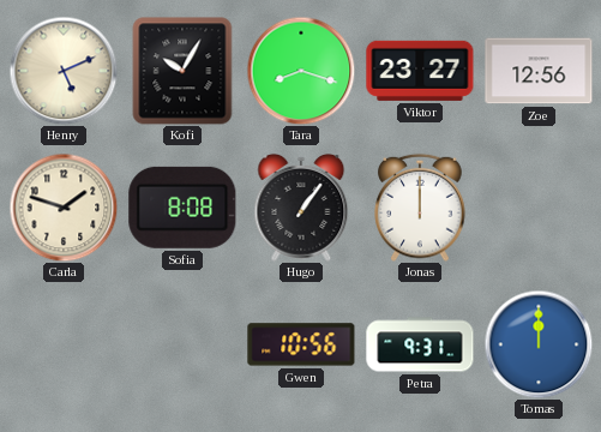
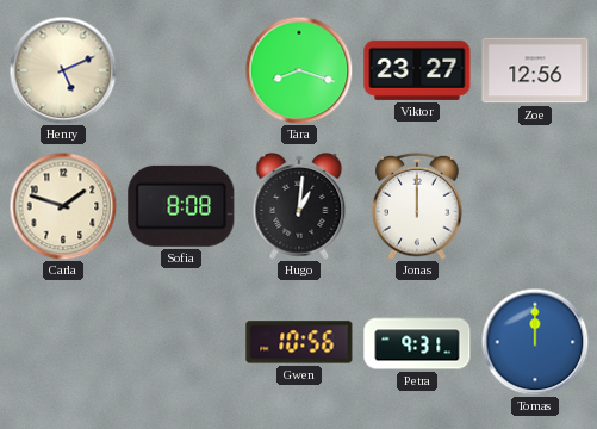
Kofi: 10:05 -> none (182, 71)
Hugo: 1:06 -> 1:01 (299, 206)
